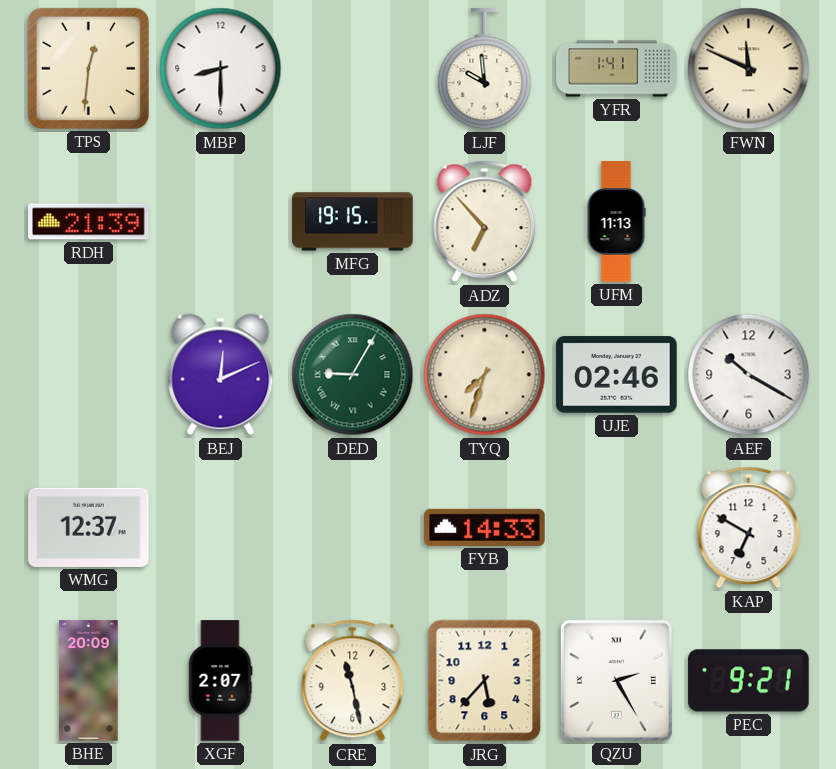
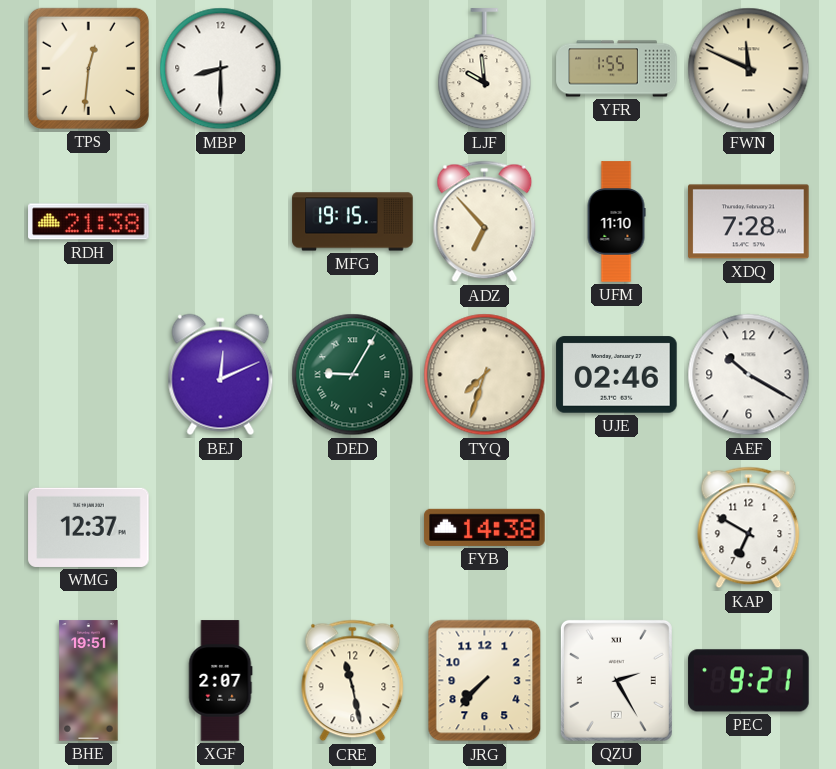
YFR: 1:41 -> 1:55 (617, 69)
RDH: 21:39 -> 21:38 (89, 222)
UFM: 11:13 -> 11:10 (616, 222)
XDQ: none -> 7:28 (749, 222)
FYB: 14:33 -> 14:38 (485, 527)
BHE: 20:09 -> 19:51 (89, 681)
JRG: 5:37 -> 7:37 (485, 681)
